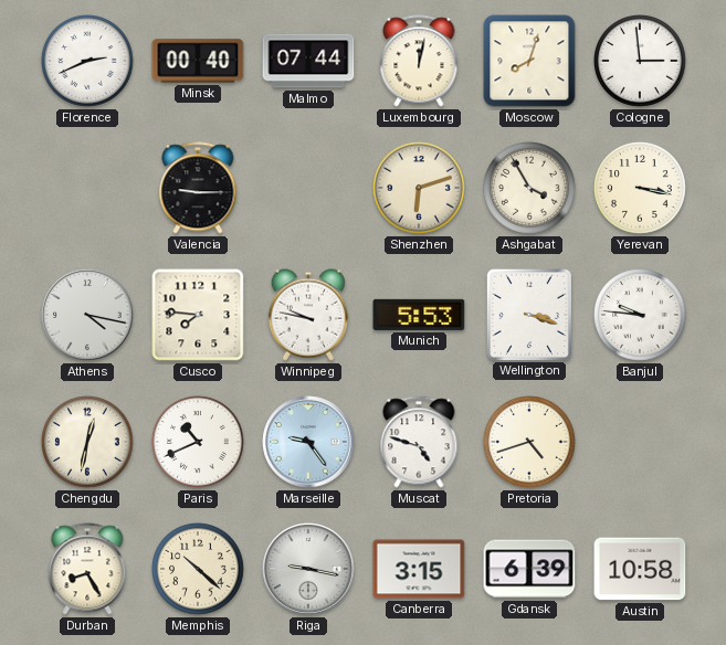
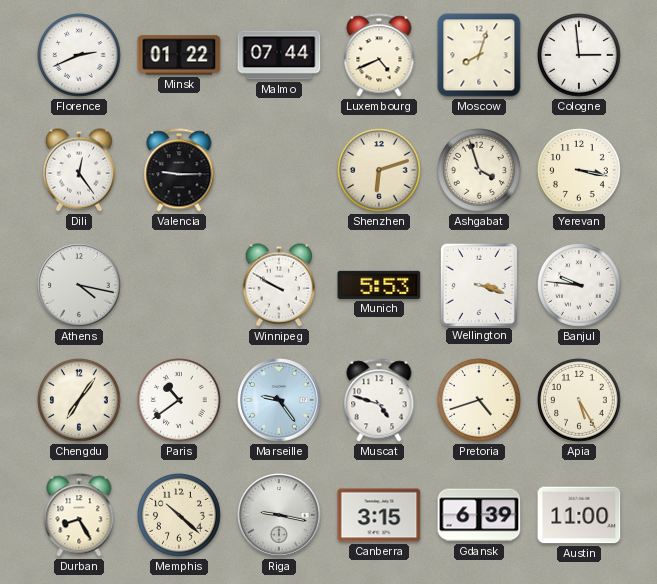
Minsk: 00:40 -> 01:22 (179, 55)
Luxembourg: 12:02 -> 4:41 (379, 55)
Dili: none -> 12:24 (79, 170)
Ashgabat: 3:55 -> 3:57 (480, 171)
Cusco: 7:46 -> none (198, 315)
Winnipeg: 9:47 -> 9:50 (279, 285)
Chengdu: 12:32 -> 7:06 (80, 401)
Paris: 10:41 -> 10:39 (180, 401)
Apia: none -> 5:25 (580, 401)
Austin: 10:58 -> 11:00 (579, 515)
